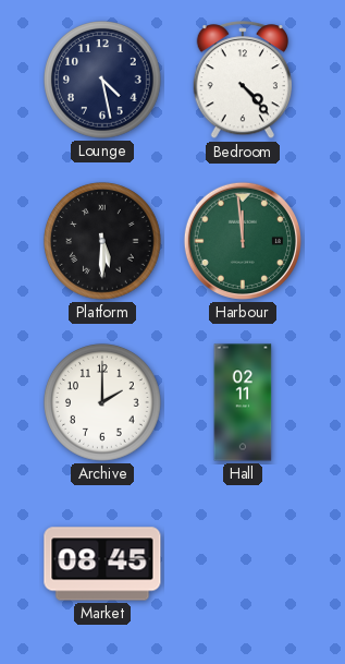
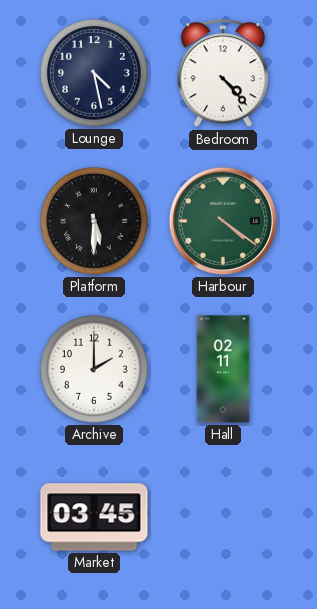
Harbour: 11:59 -> 4:21 (223, 221)
Market: 08:45 -> 03:45 (94, 517)
